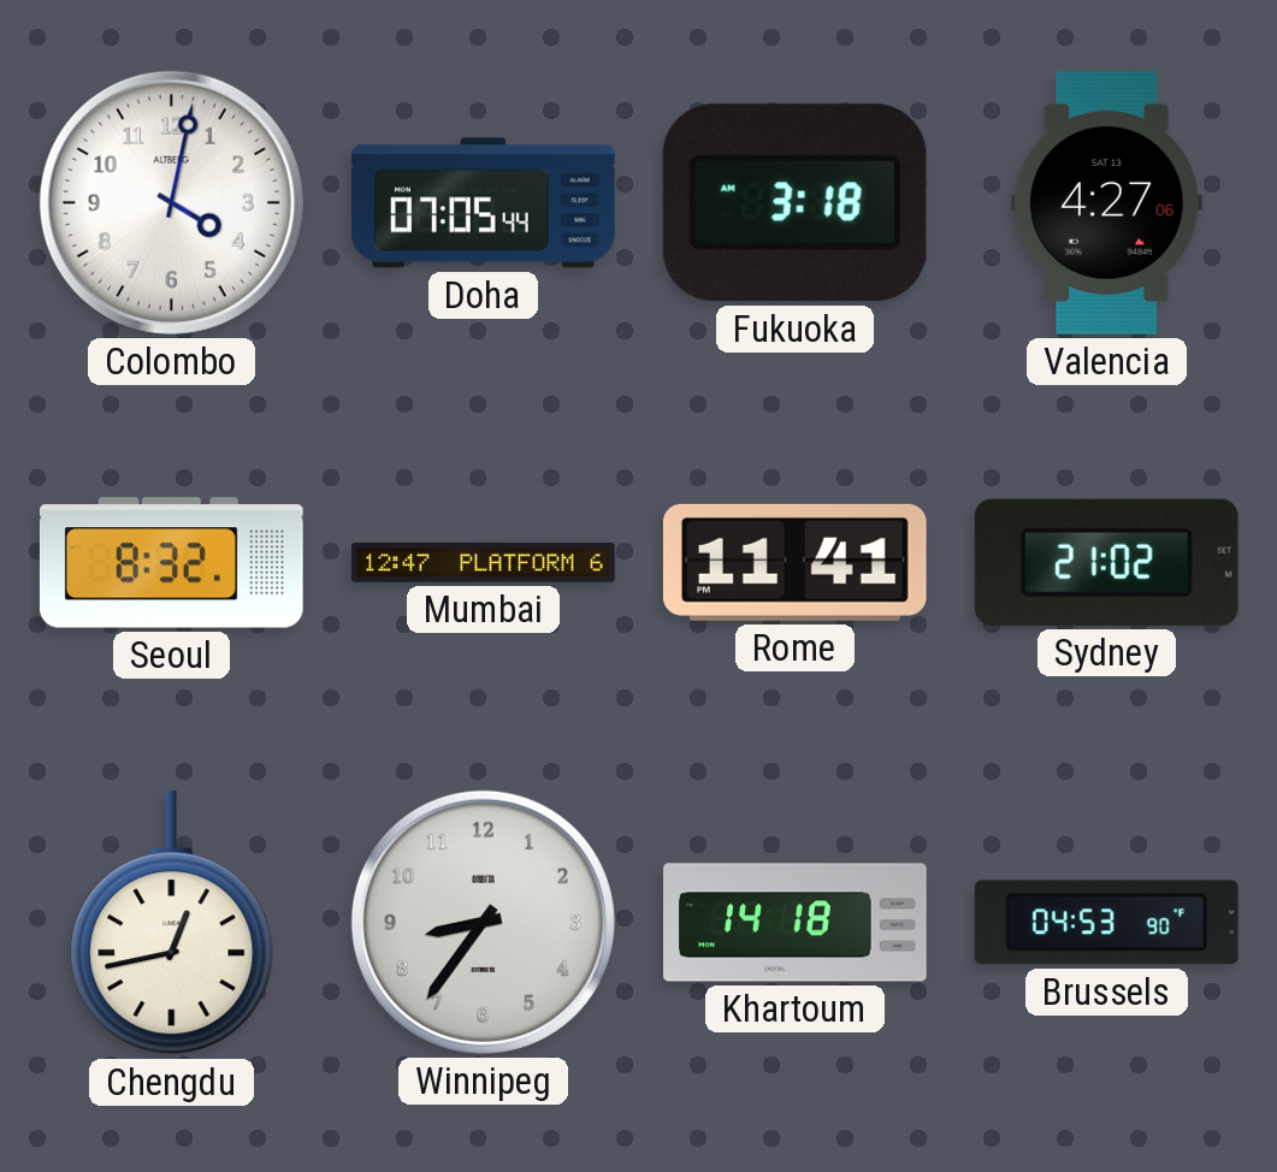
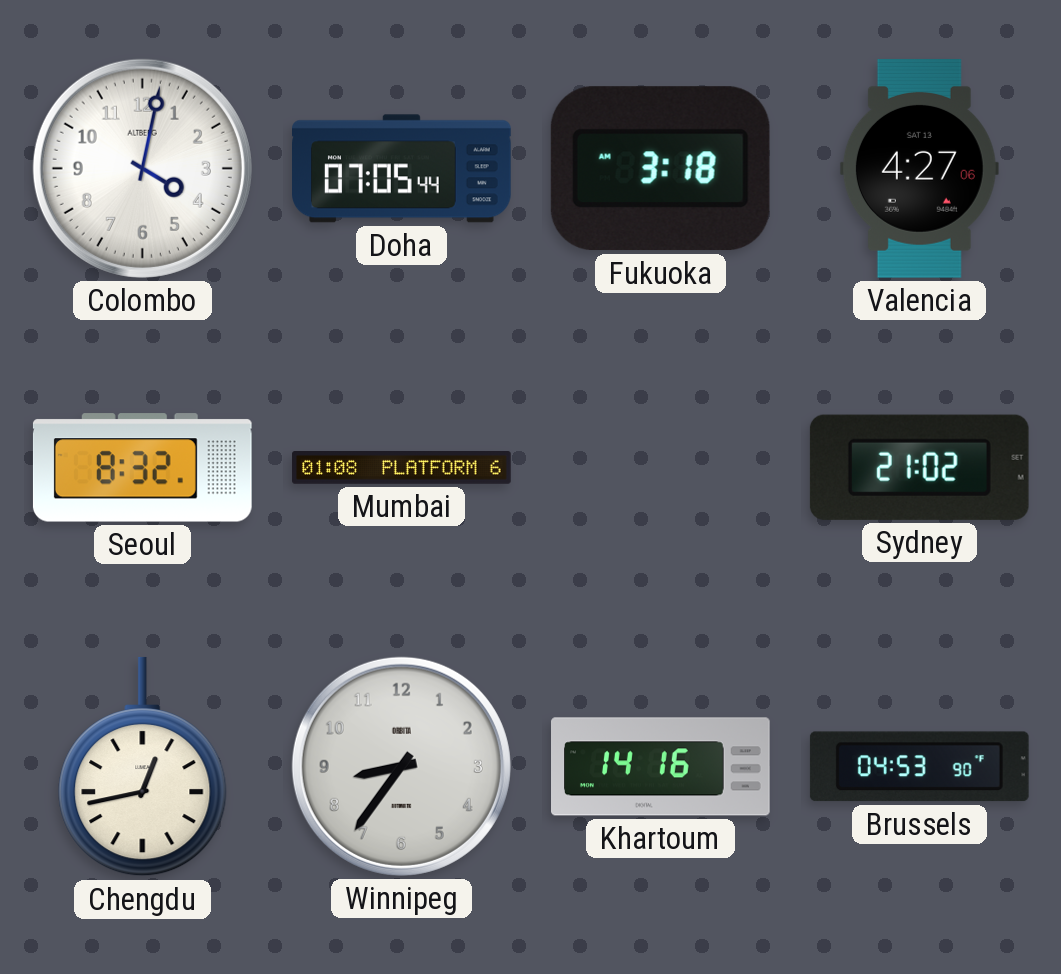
Mumbai: 12:47 -> 01:08 (402, 468)
Rome: 11:41 -> none (794, 562)
Khartoum: 14:18 -> 14:16 (661, 767)
